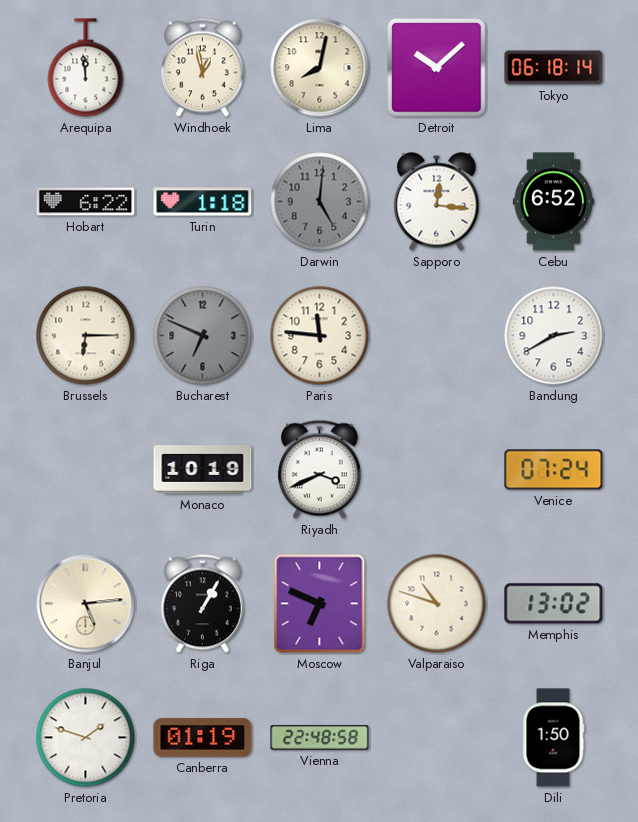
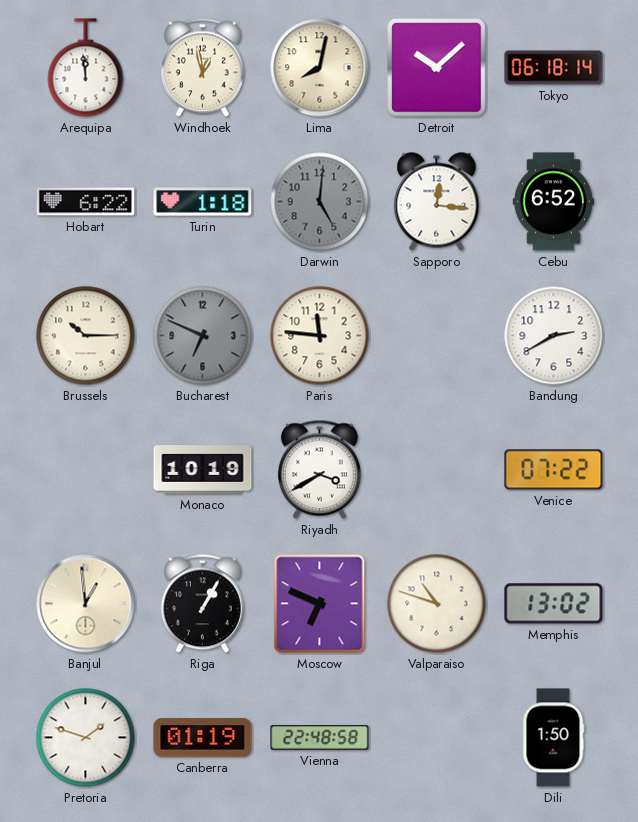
Brussels: 6:15 -> 10:15 (86, 336)
Riyadh: 3:41 -> 3:40 (319, 470)
Venice: 07:24 -> 07:22 (554, 470)
Banjul: 5:14 -> 12:59 (86, 604)
